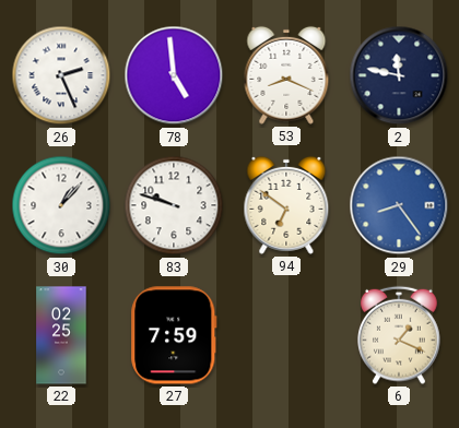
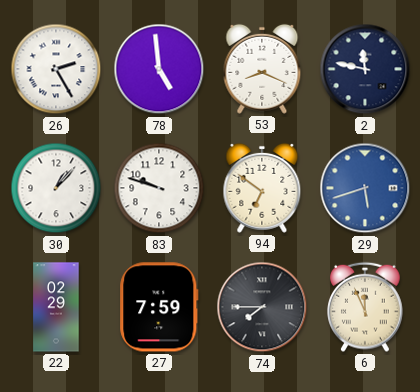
26: 2:26 -> 2:25 (56, 69)
29: 8:24 -> 5:42 (365, 188)
22: 02:25 -> 02:29 (56, 307)
74: none -> 7:45 (262, 307)
6: 1:19 -> 11:56 (366, 307)
